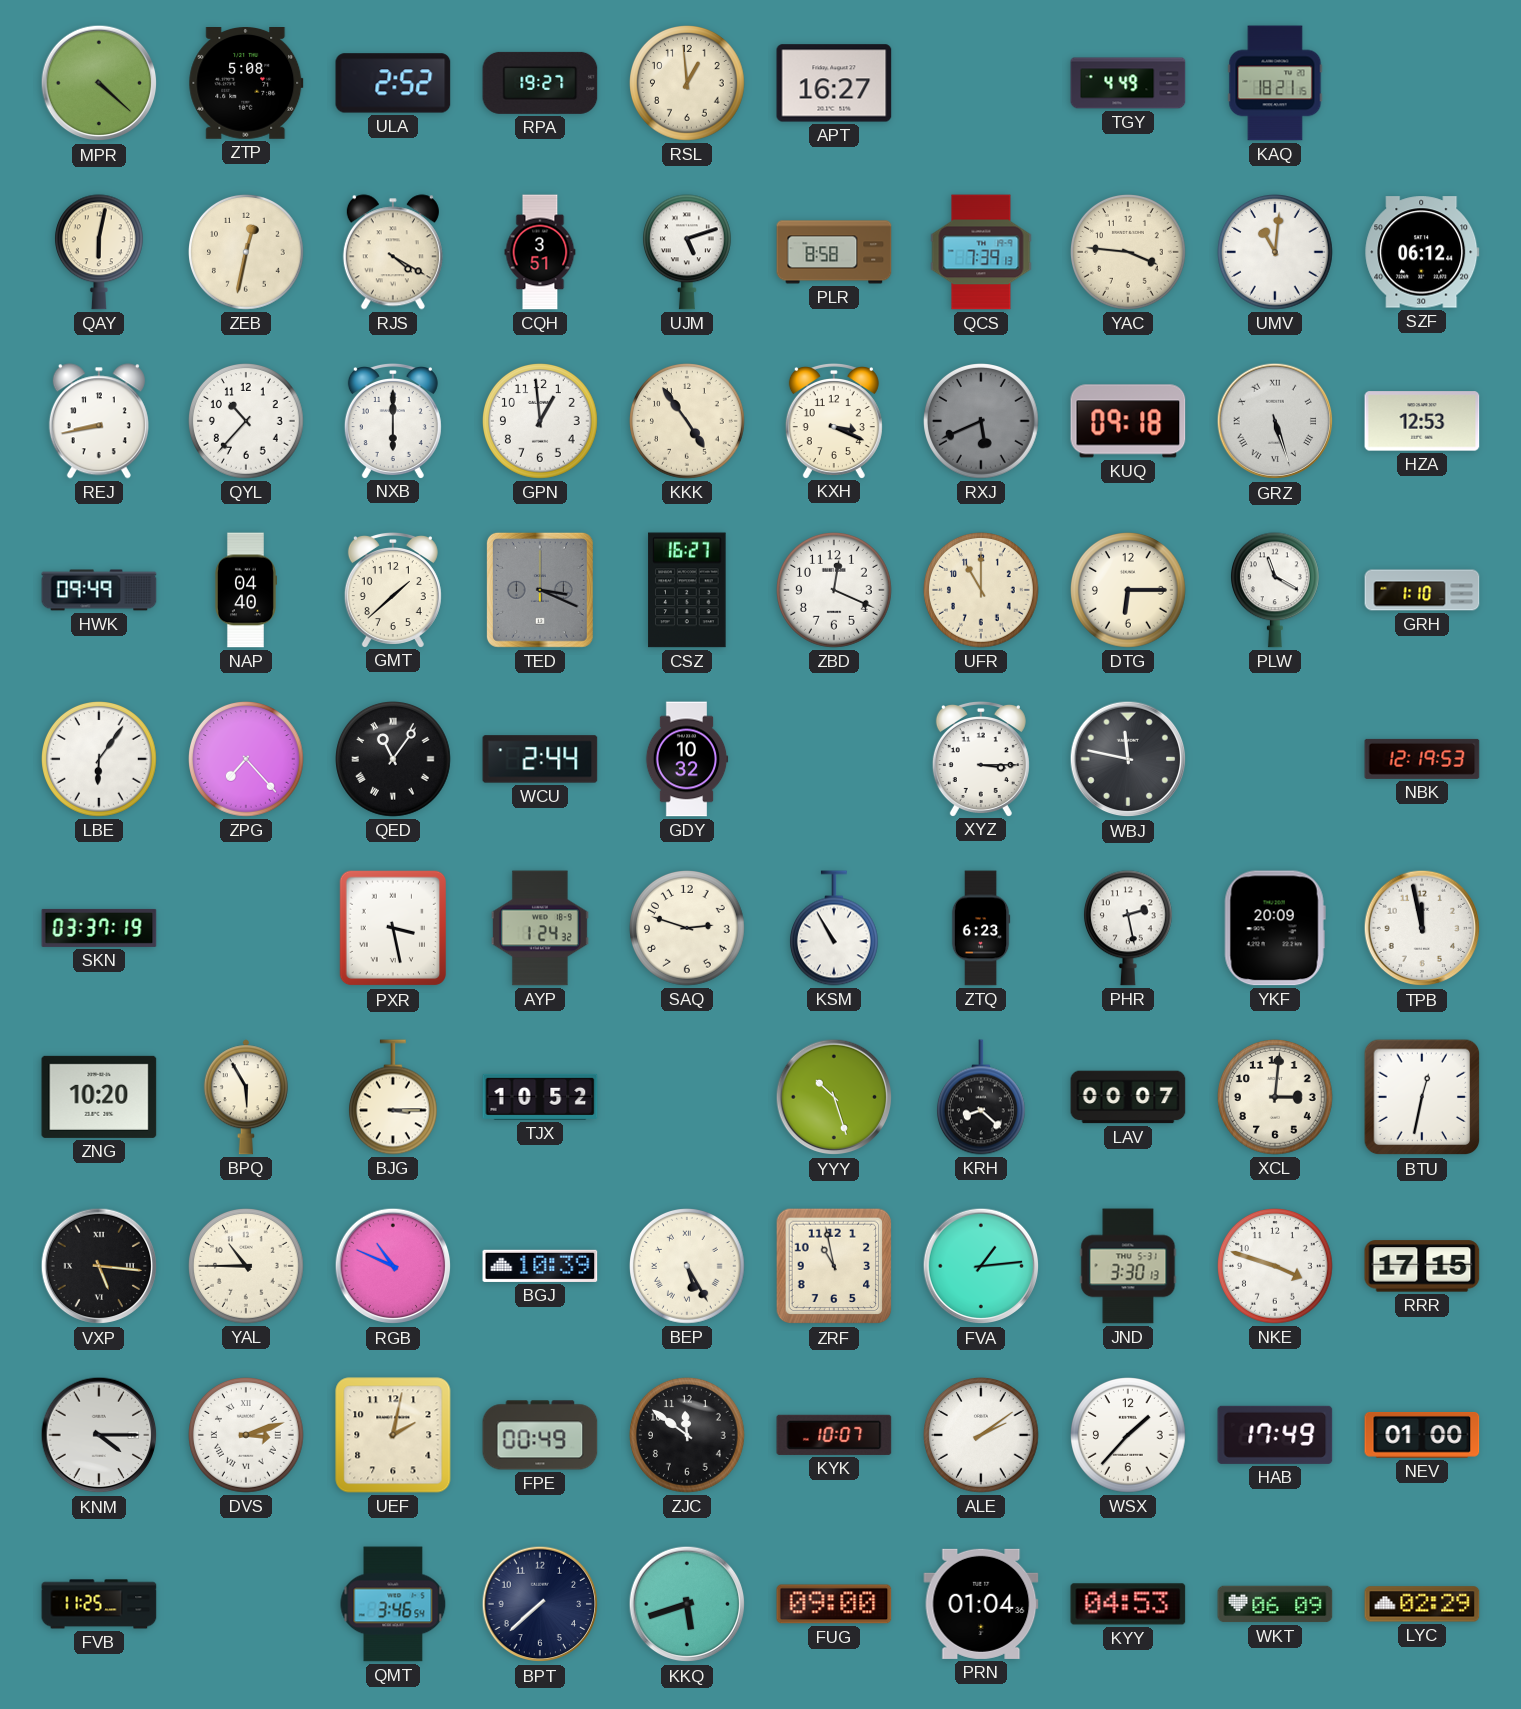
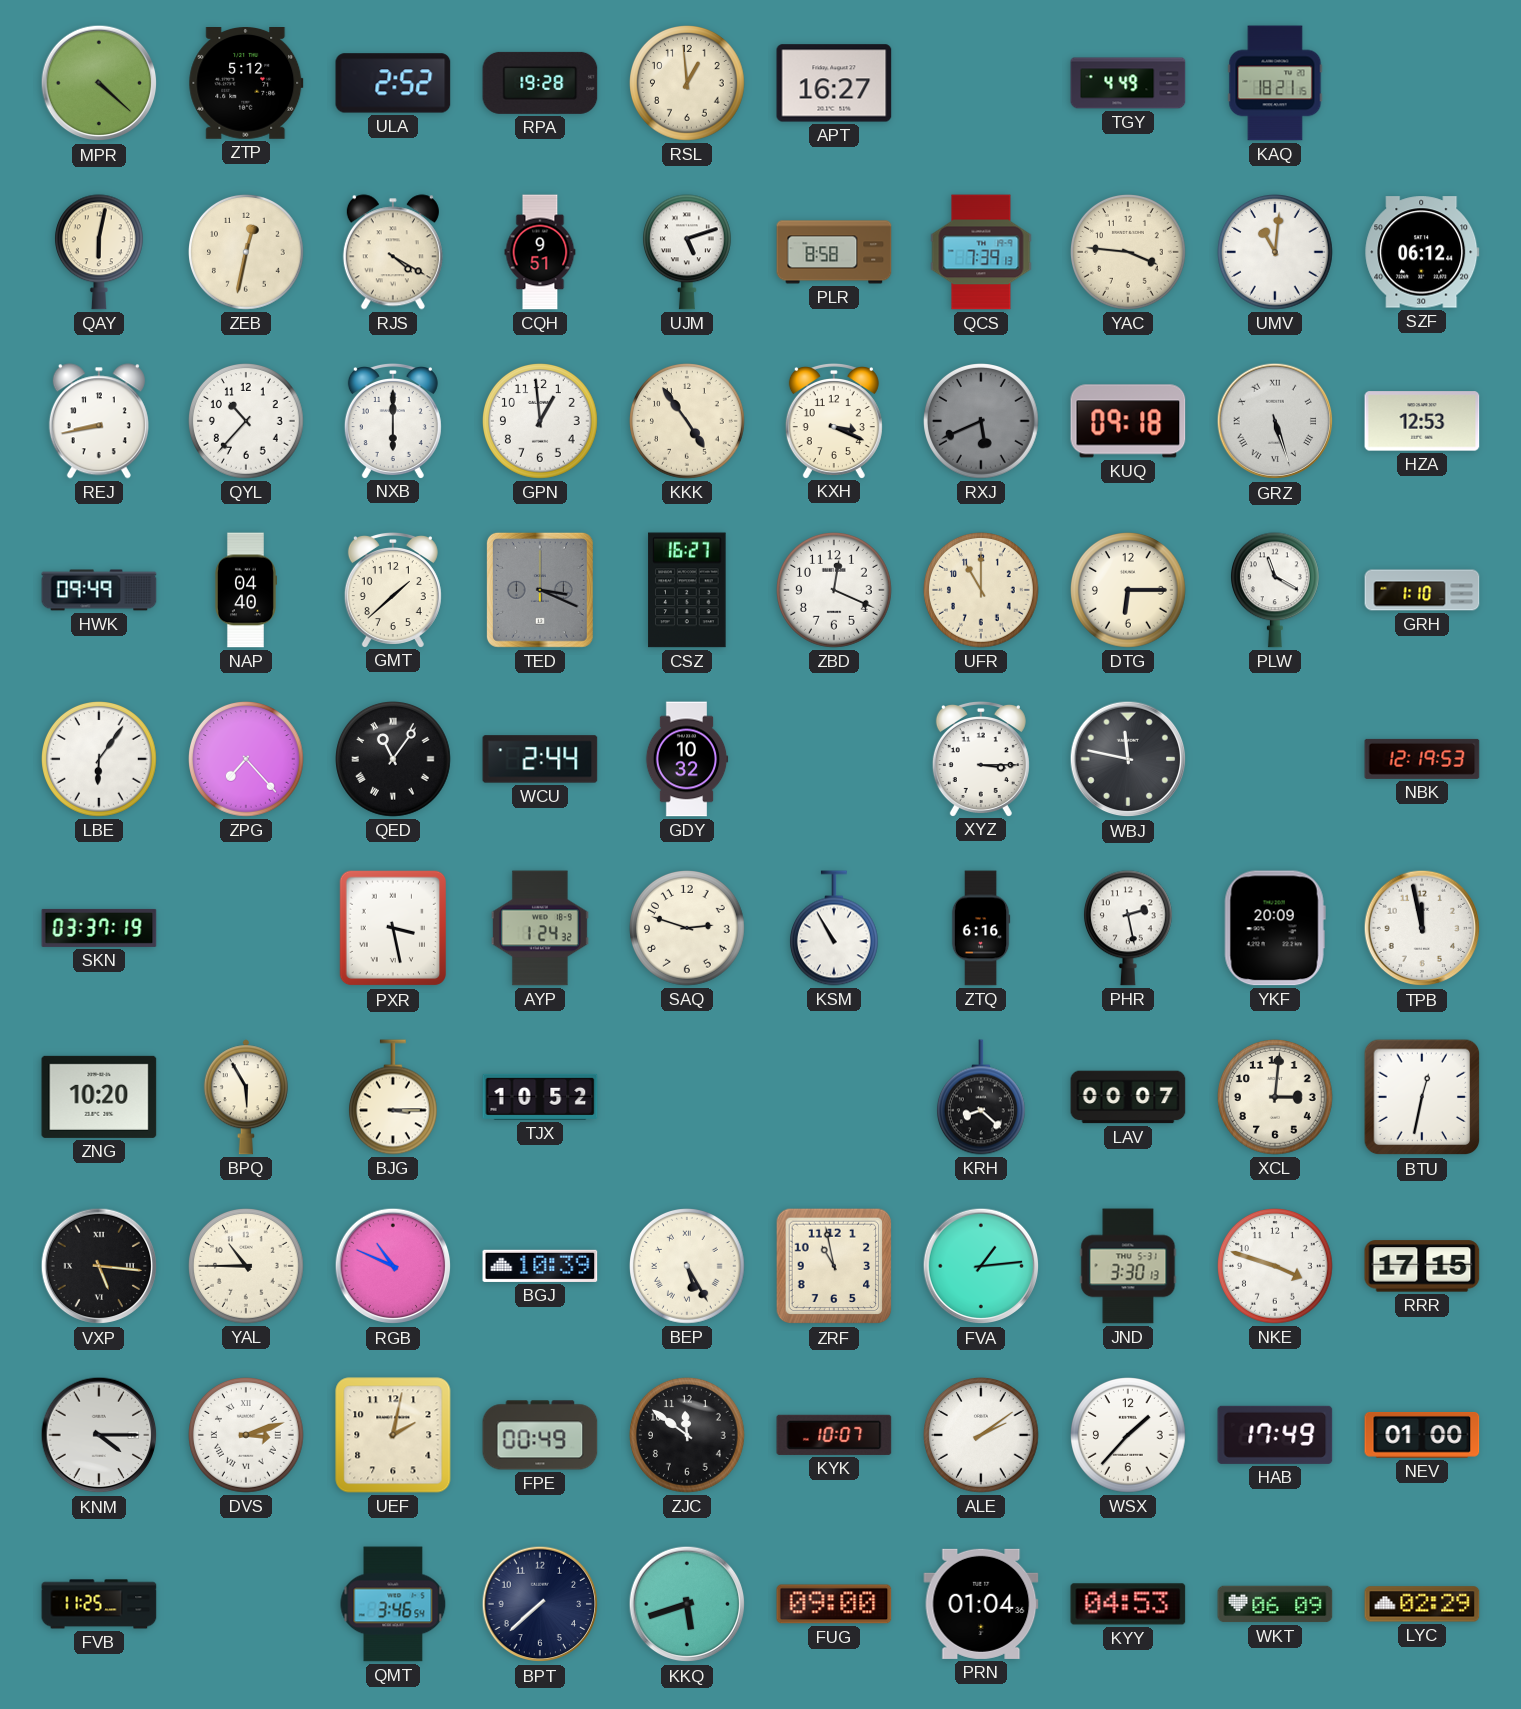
ZTP: 5:08 -> 5:12 (246, 84)
RPA: 19:27 -> 19:28 (540, 83)
CQH: 3:51 -> 9:51 (540, 252)
ZTQ: 6:23 -> 6:16 (981, 928)
YYY: 10:27 -> none (834, 1097)
